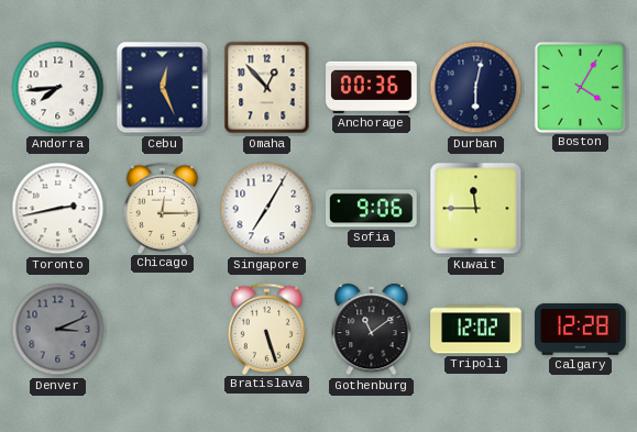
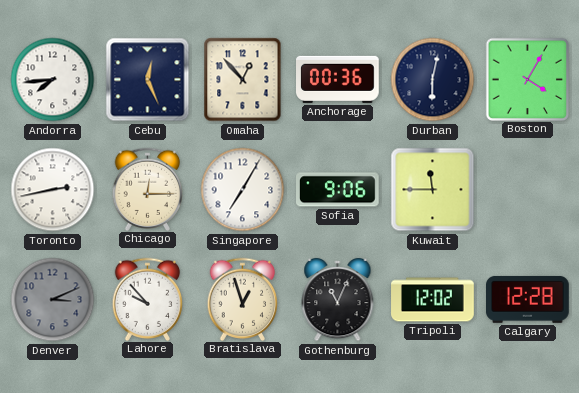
Lahore: none -> 9:53 (148, 299)
Bratislava: 5:27 -> 12:57 (243, 299)
Gothenburg: 11:09 -> 11:04 (338, 300)
